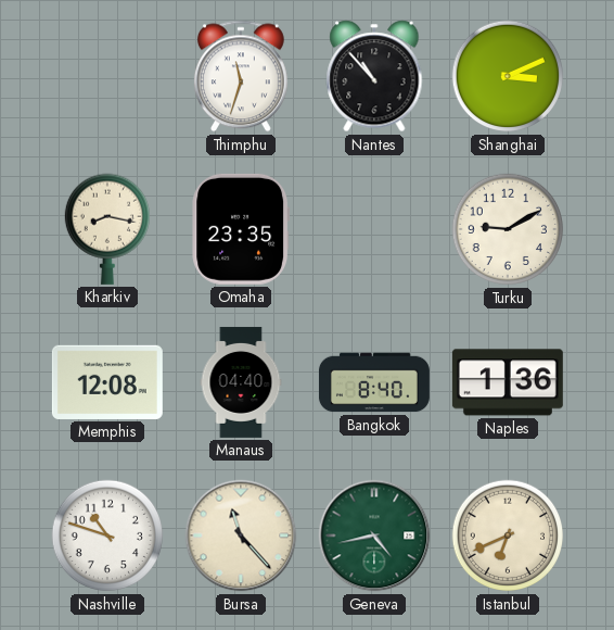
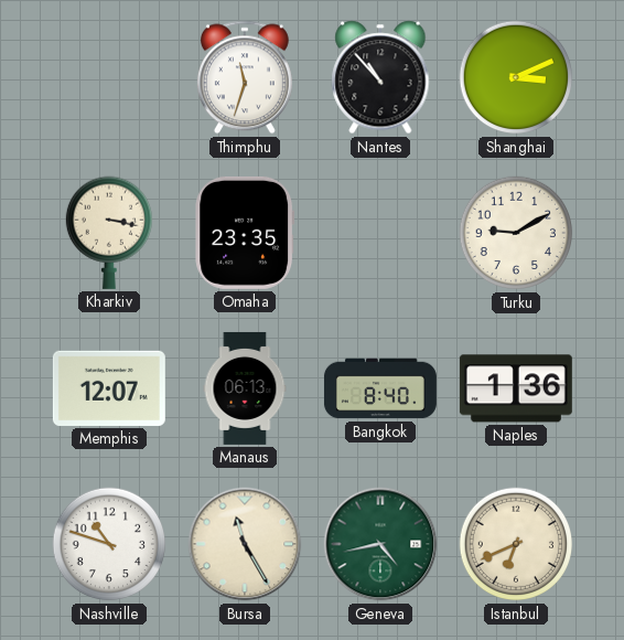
Kharkiv: 8:17 -> 3:17 (108, 233)
Memphis: 12:08 -> 12:07 (109, 388)
Manaus: 04:40 -> 06:13 (245, 388)
Bursa: 11:23 -> 11:25 (245, 544)
